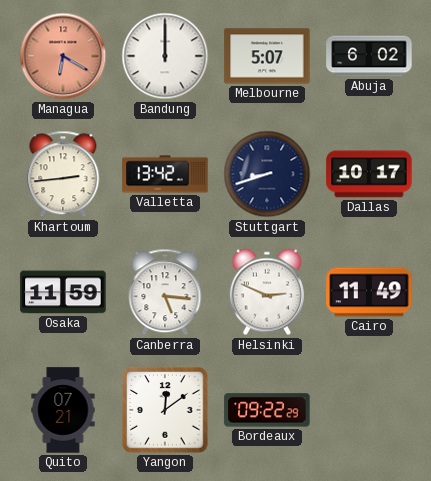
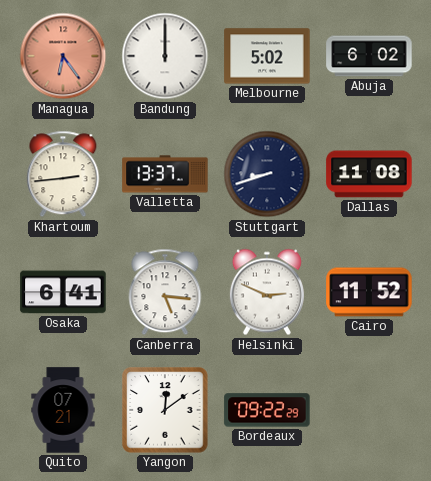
Managua: 6:20 -> 6:24 (63, 56)
Melbourne: 5:07 -> 5:02 (267, 56)
Valletta: 13:42 -> 13:37 (165, 174)
Dallas: 10:17 -> 11:08 (369, 174)
Osaka: 11:59 -> 6:41 (63, 292)
Cairo: 11:49 -> 11:52 (369, 292)
